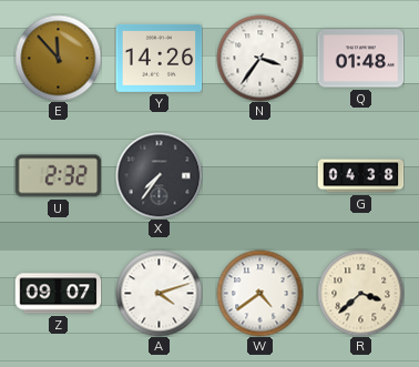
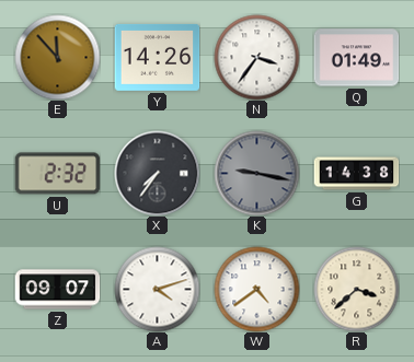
Q: 01:48 -> 01:49 (356, 58)
K: none -> 9:17 (256, 173)
G: 04:38 -> 14:38 (356, 174)
